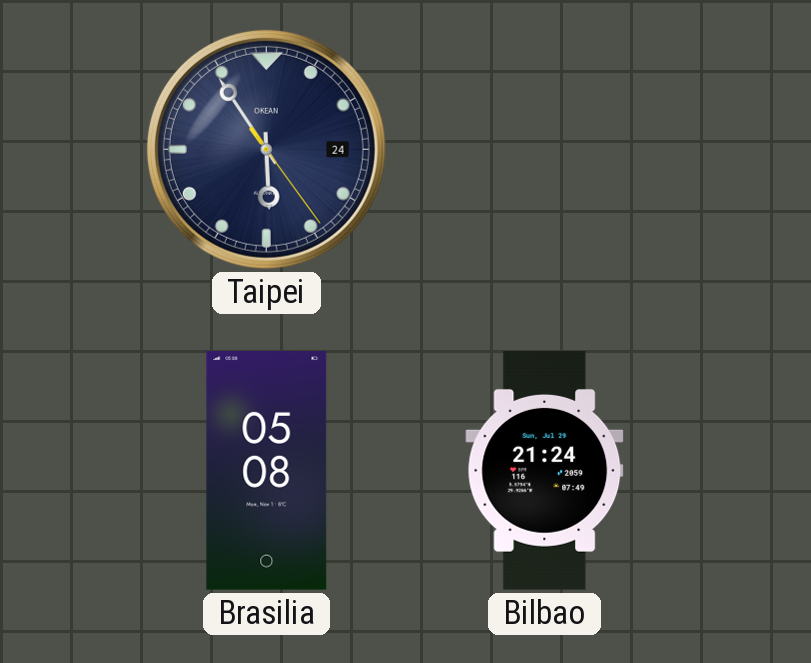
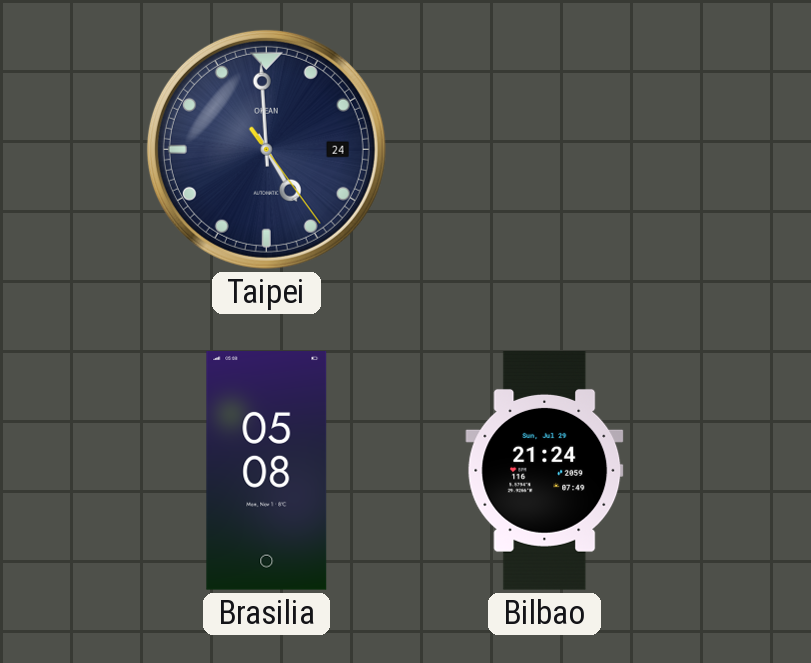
Taipei: 5:54 -> 4:59 (266, 149)
